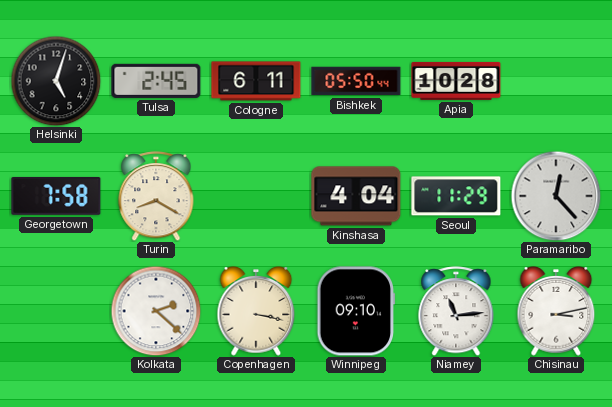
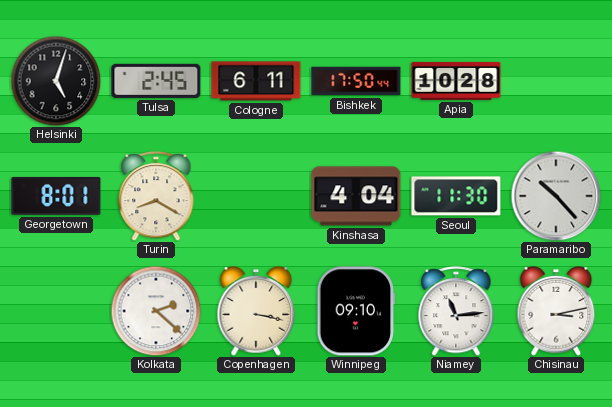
Bishkek: 05:50 -> 17:50 (356, 81)
Georgetown: 7:58 -> 8:01 (56, 196)
Seoul: 11:29 -> 11:30 (456, 196)
Paramaribo: 12:23 -> 10:23 (556, 196)
